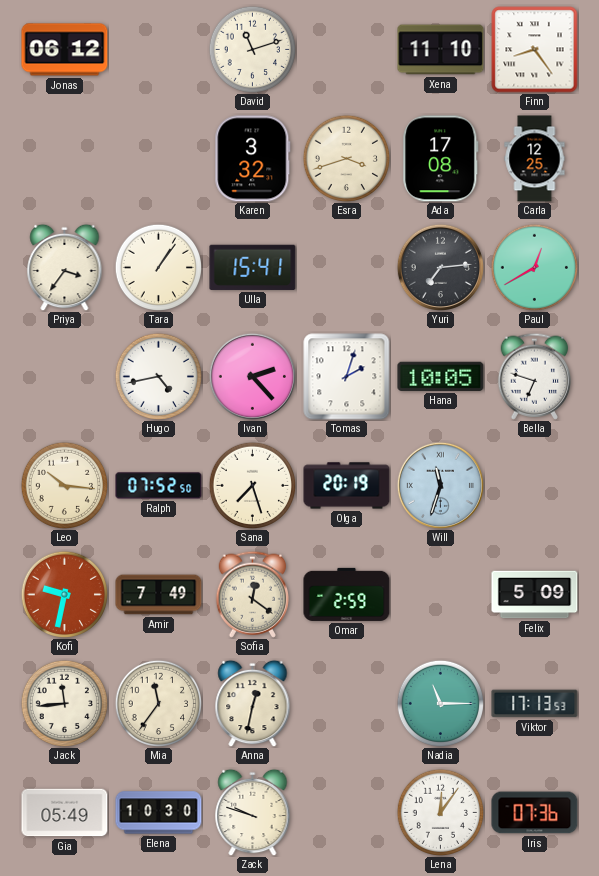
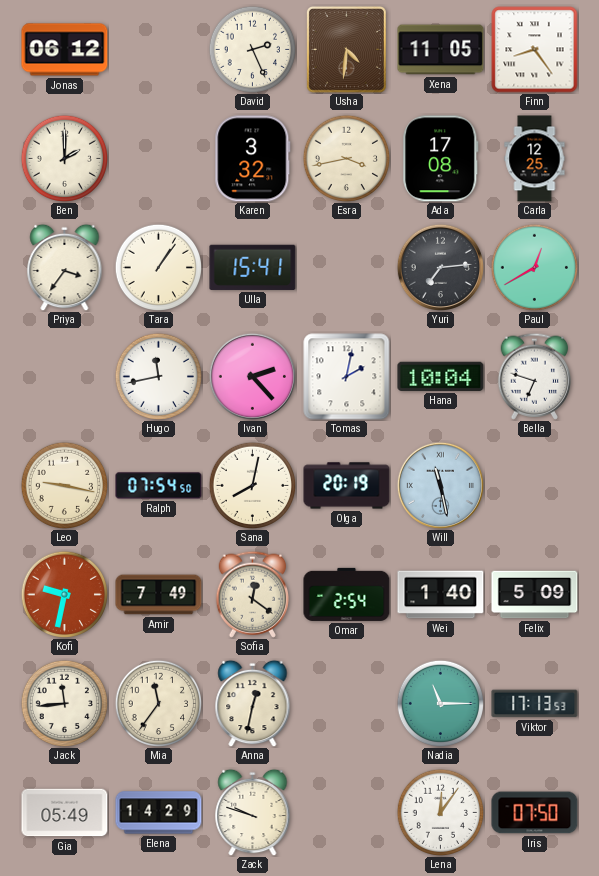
David: 11:12 -> 2:26 (252, 49)
Usha: none -> 4:31 (346, 49)
Xena: 11:10 -> 11:05 (441, 50)
Ben: none -> 2:00 (64, 158)
Esra: 3:42 -> 3:43 (346, 158)
Hugo: 4:43 -> 11:43 (158, 376)
Tomas: 2:03 -> 2:02 (347, 377)
Hana: 10:05 -> 10:04 (441, 376)
Leo: 10:16 -> 9:17 (64, 485)
Ralph: 07:52 -> 07:54 (159, 486)
Sana: 7:27 -> 8:02 (252, 485)
Will: 11:33 -> 11:28 (440, 485)
Omar: 2:59 -> 2:54 (347, 594)
Wei: none -> 1:40 (441, 595)
Elena: 10:30 -> 14:29 (159, 813)
Iris: 07:36 -> 07:50 (535, 813)
